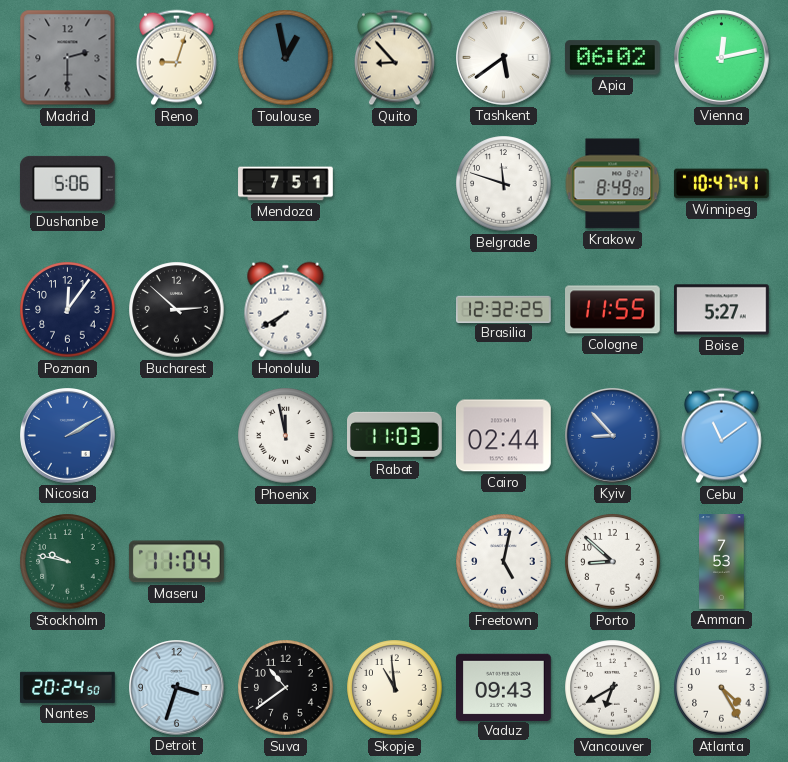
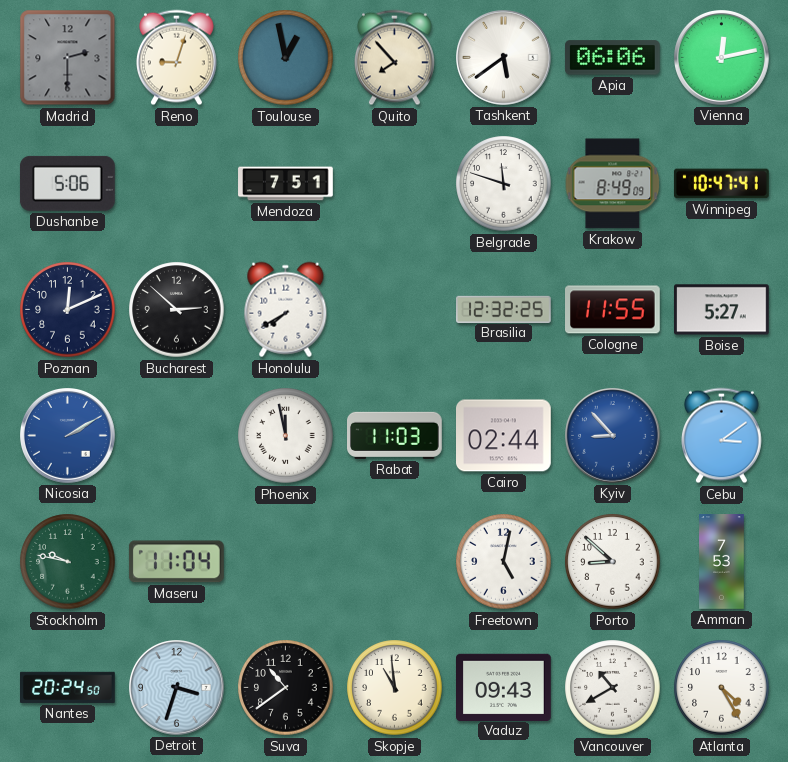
Quito: 8:53 -> 7:53 (394, 58)
Apia: 06:02 -> 06:06 (612, 58)
Poznan: 12:06 -> 12:11 (68, 310)
Cebu: 11:09 -> 3:09 (721, 436)
Vancouver: 6:40 -> 10:40 (613, 688)
